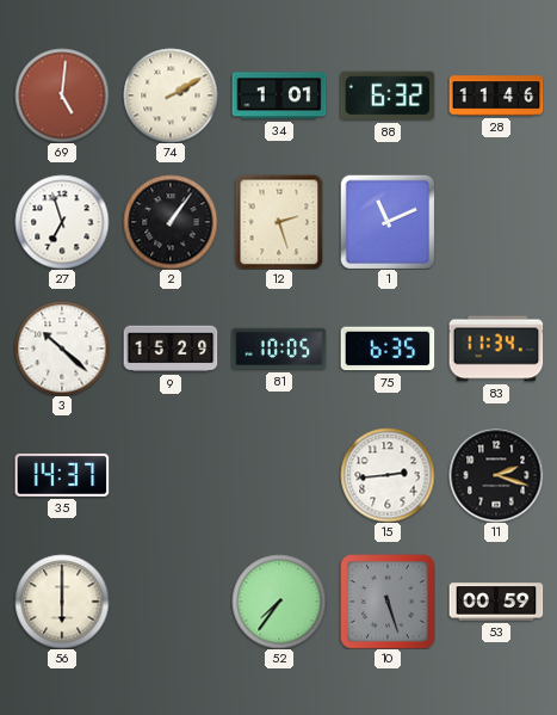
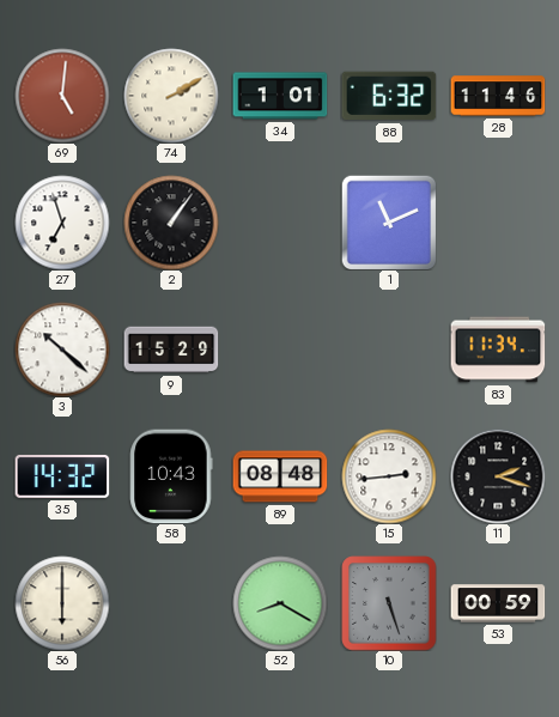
12: 2:27 -> none (279, 222)
81: 10:05 -> none (279, 349)
75: 6:35 -> none (388, 349)
35: 14:37 -> 14:32 (62, 476)
58: none -> 10:43 (171, 476)
89: none -> 08:48 (280, 476)
52: 7:36 -> 8:20 (280, 603)
